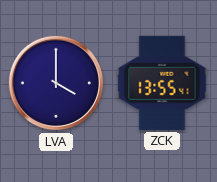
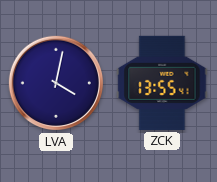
LVA: 4:00 -> 4:02 (56, 83)
